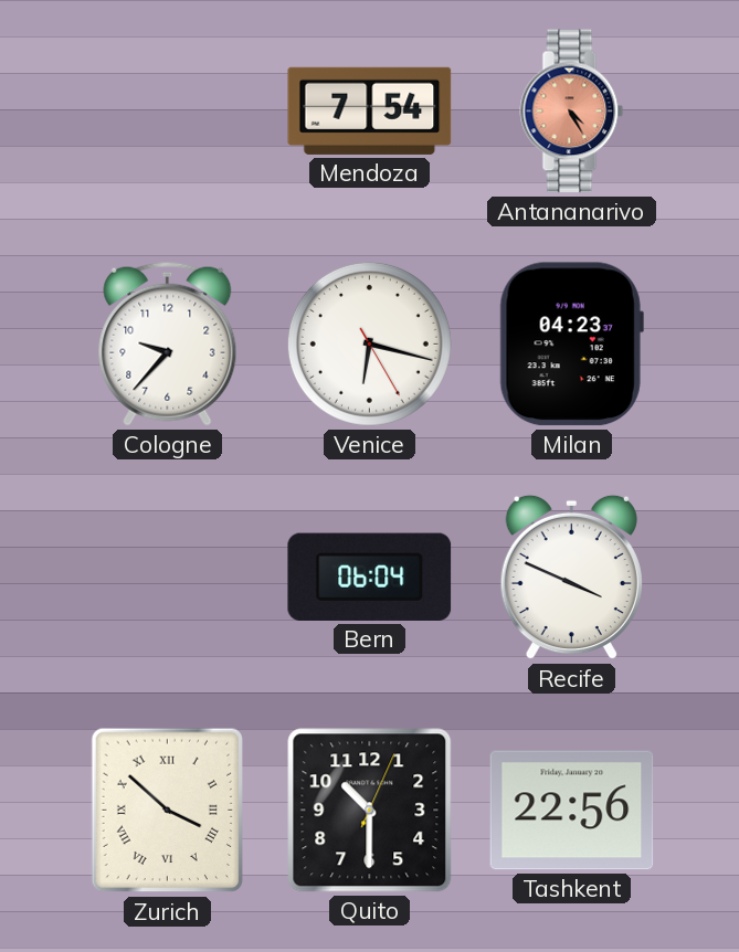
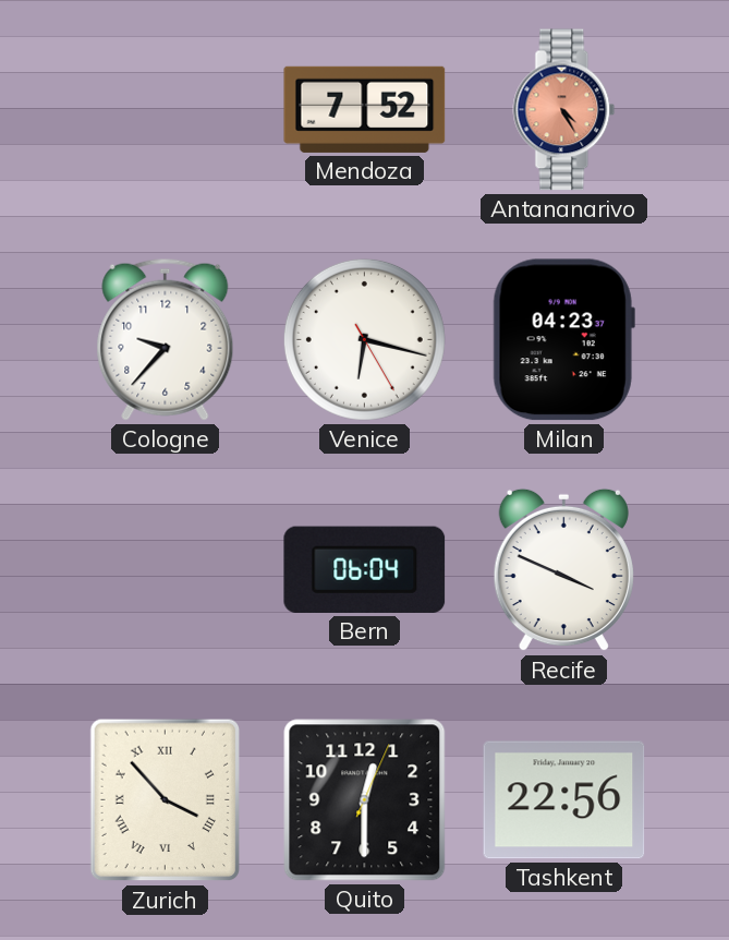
Mendoza: 7:54 -> 7:52 (365, 109)
Zurich: 3:52 -> 3:53 (165, 800)
Quito: 10:30 -> 12:30 (365, 800)
